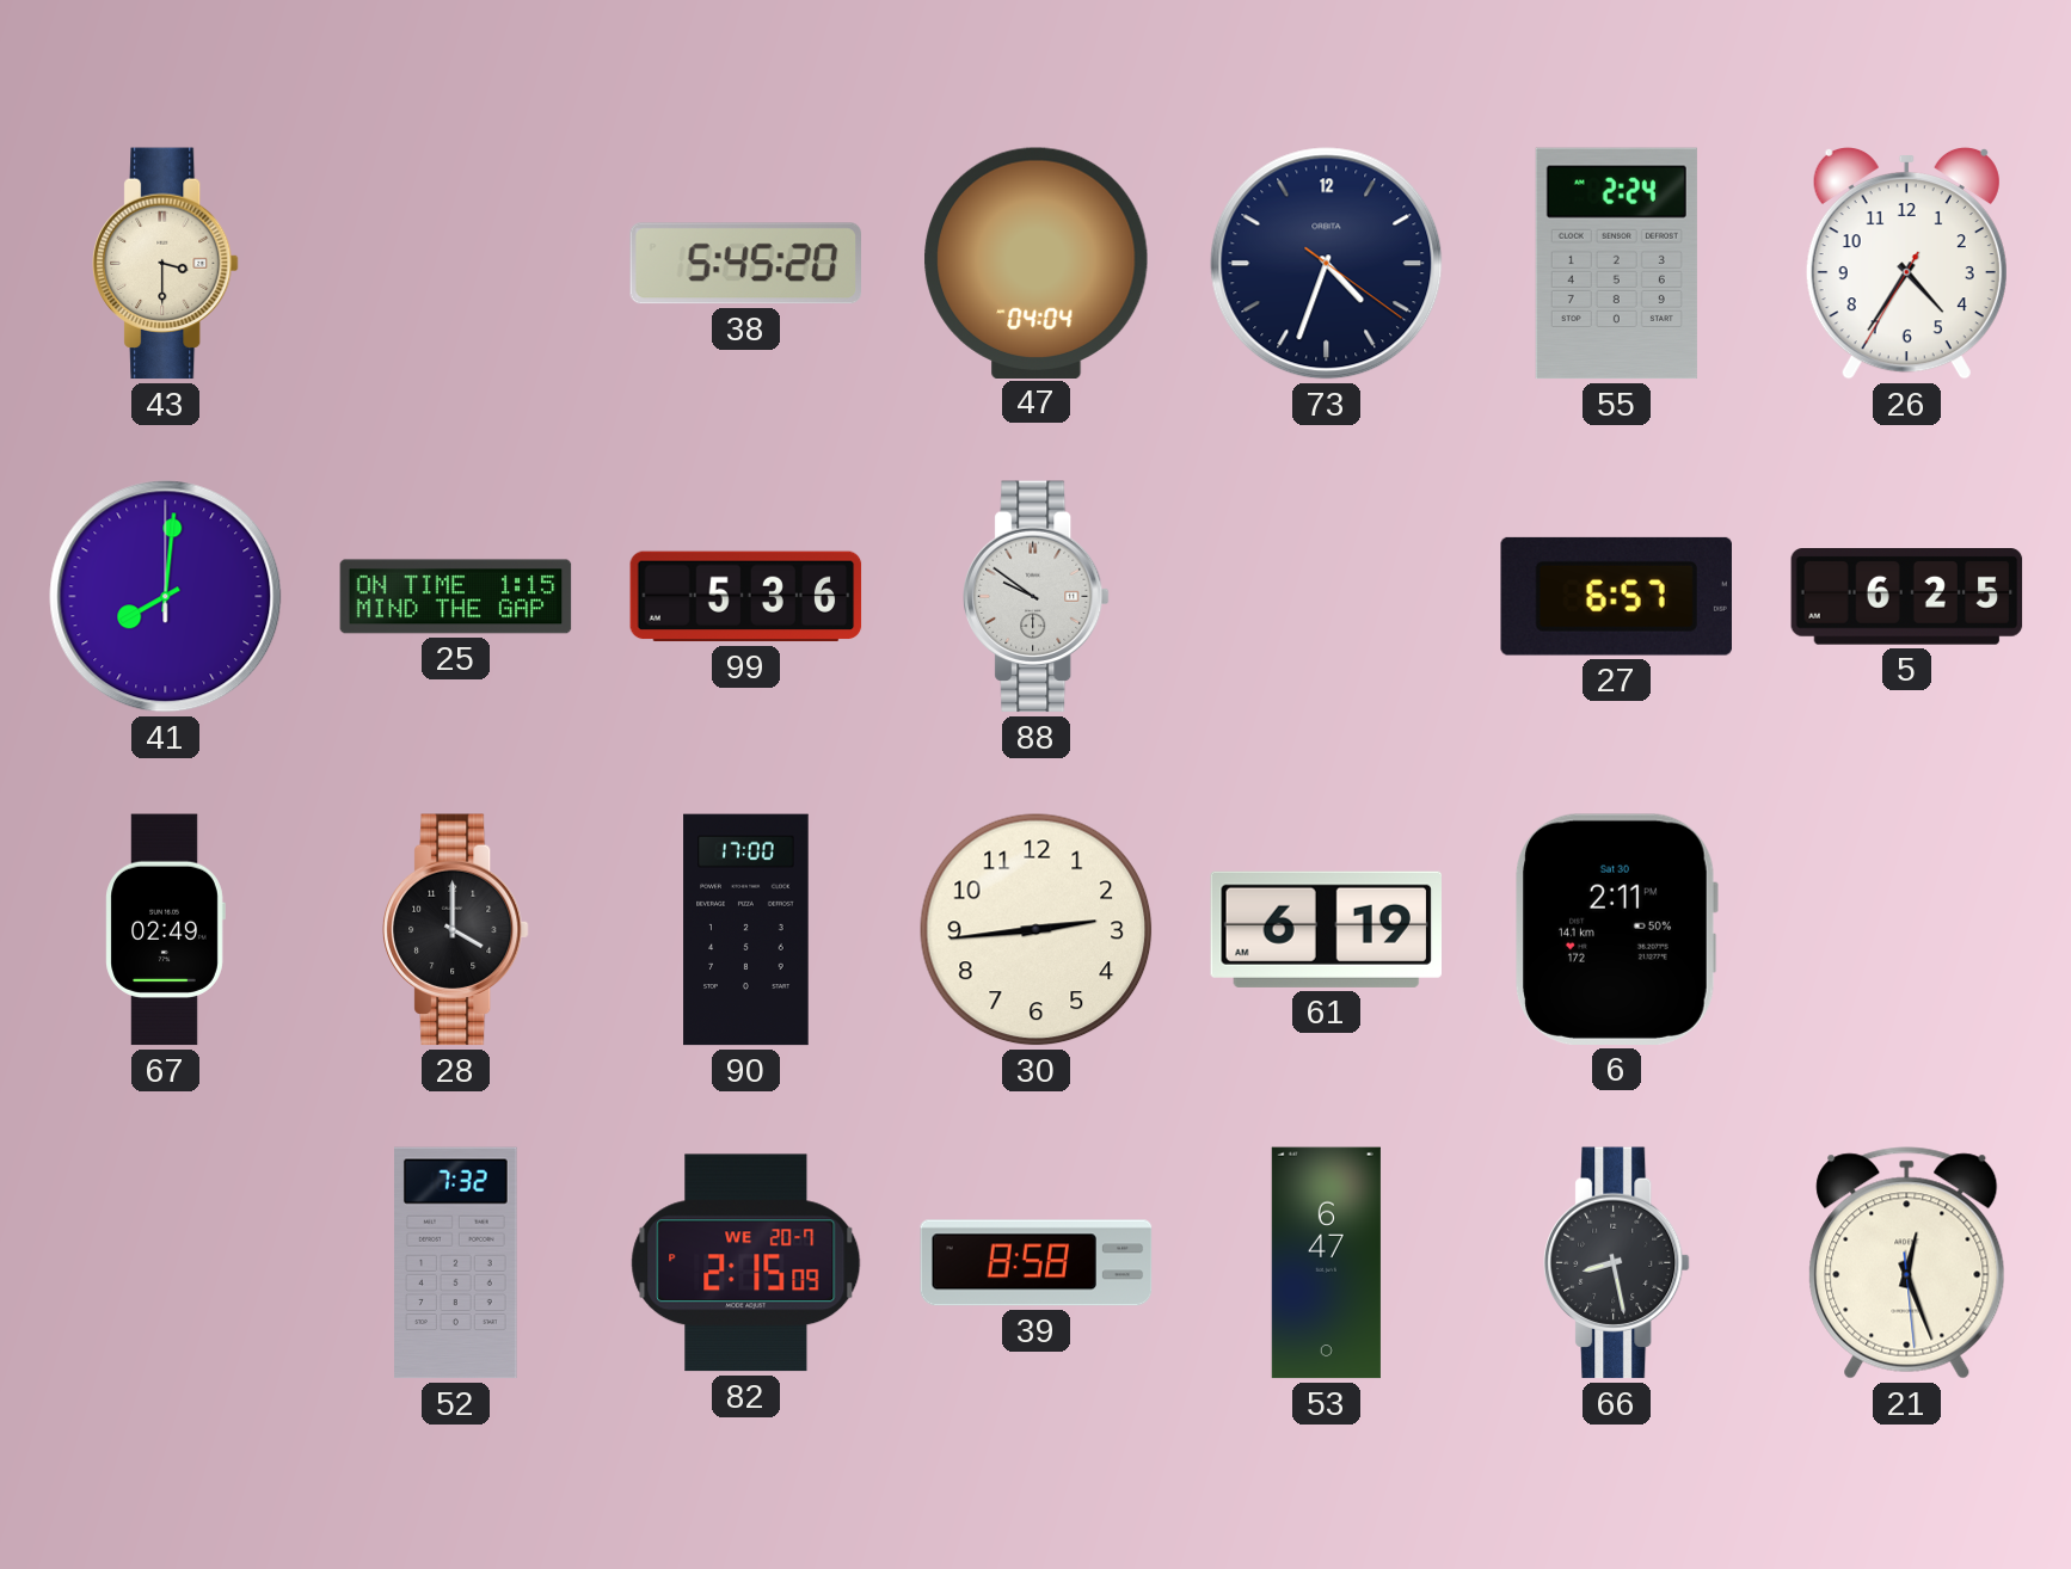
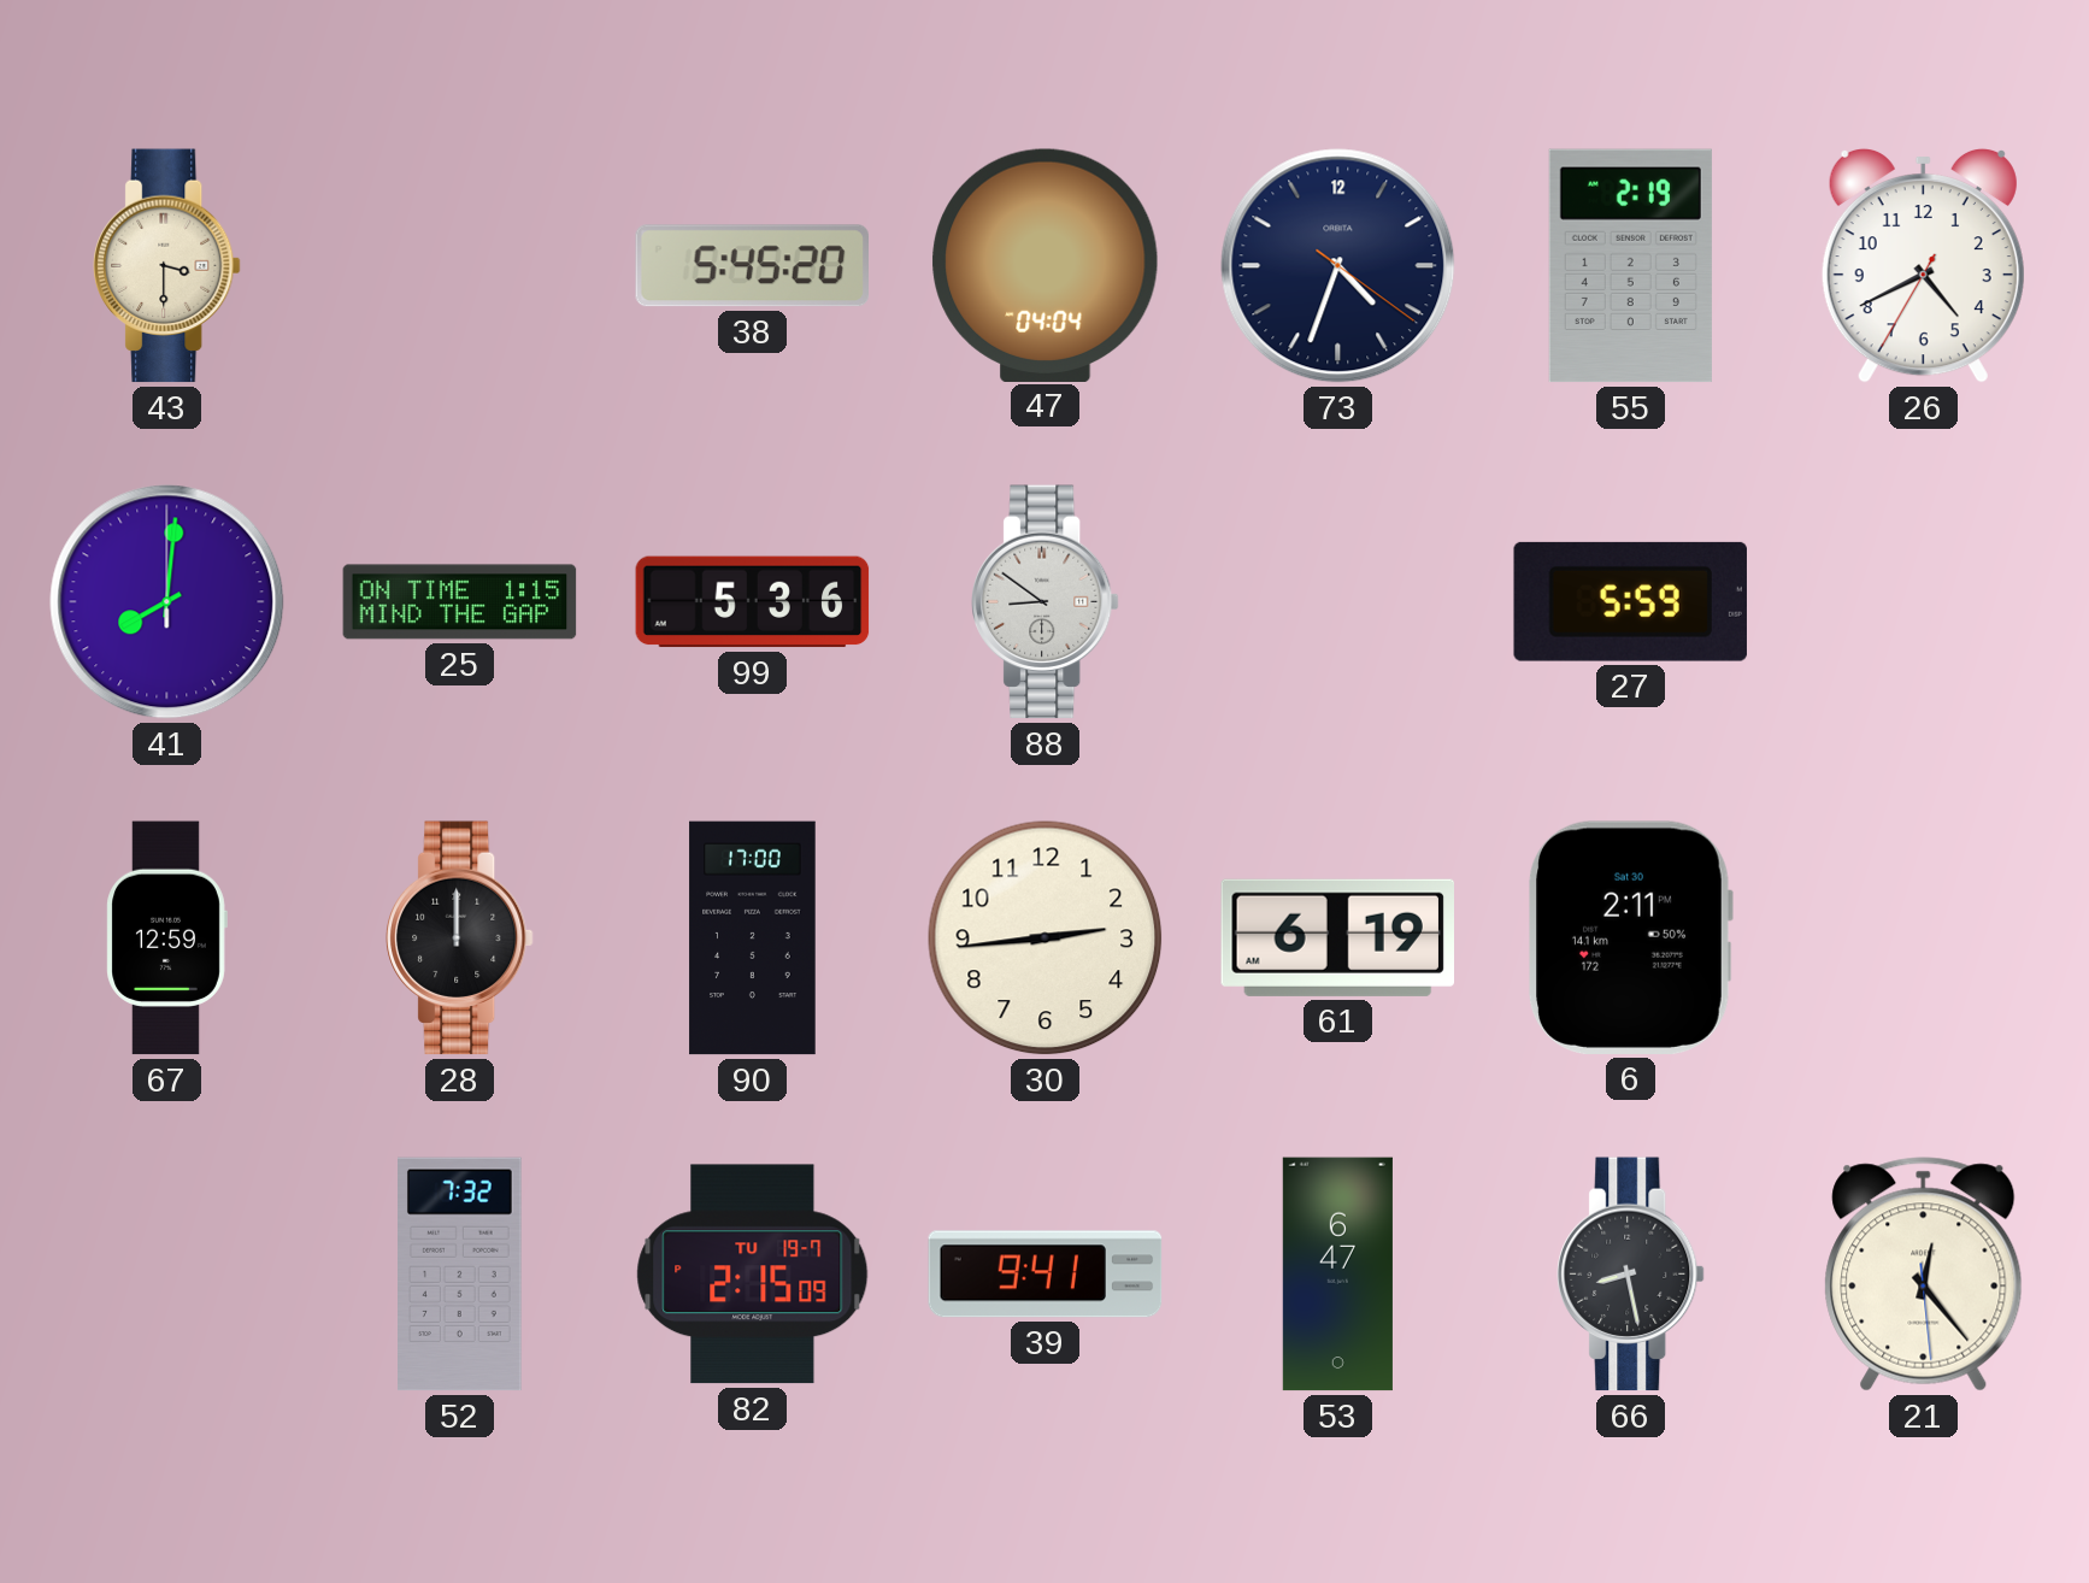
55: 2:24 -> 2:19 (1630, 266)
26: 4:35 -> 4:40 (1923, 265)
88: 9:51 -> 8:51 (1046, 602)
27: 6:57 -> 5:59 (1630, 601)
5: 6:25 -> none (1907, 597)
67: 02:49 -> 12:59 (166, 938)
28: 4:00 -> 12:00 (460, 938)
82 date: WE 20-7 -> TU 19-7 (753, 1275)
39: 8:58 -> 9:41 (1046, 1275)
21: 12:26 -> 12:23 (1924, 1275)
